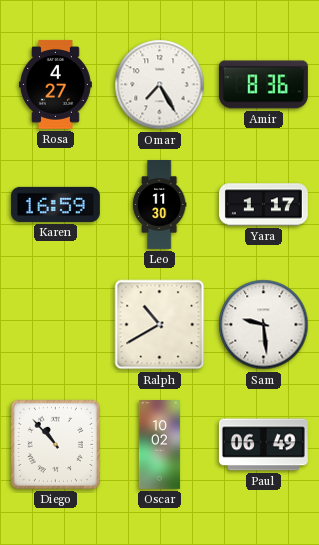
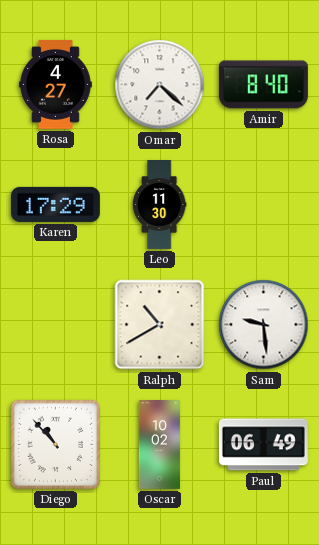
Omar: 7:25 -> 7:22 (160, 85)
Amir: 8:36 -> 8:40 (263, 85)
Karen: 16:59 -> 17:29 (55, 204)
Yara: 1:17 -> none (263, 205)
